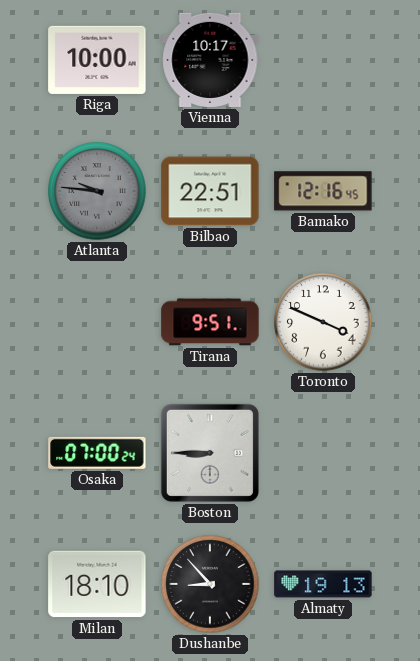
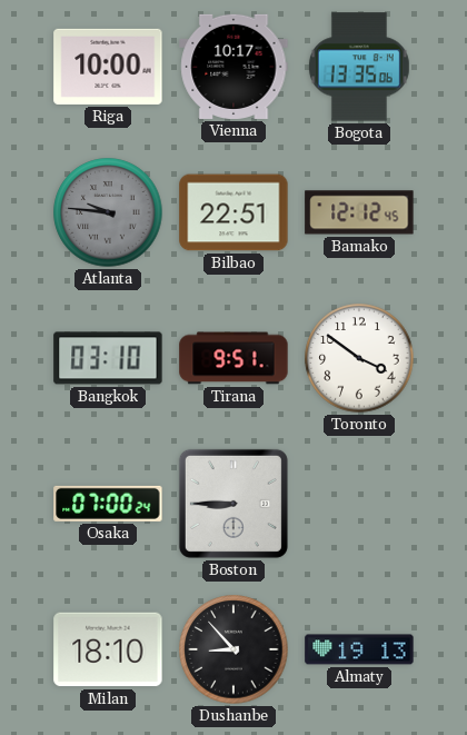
Bogota: none -> 13:35 (359, 67)
Bamako: 12:16 -> 12:12 (359, 212)
Bangkok: none -> 03:10 (108, 358)
Toronto: 3:49 -> 3:51 (359, 358)
